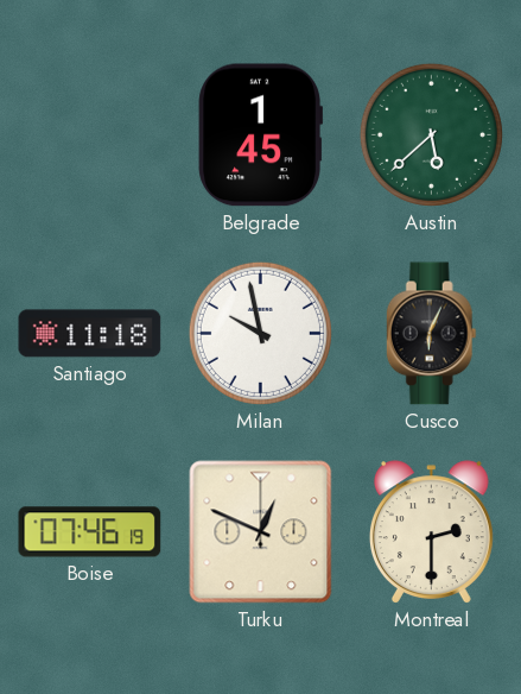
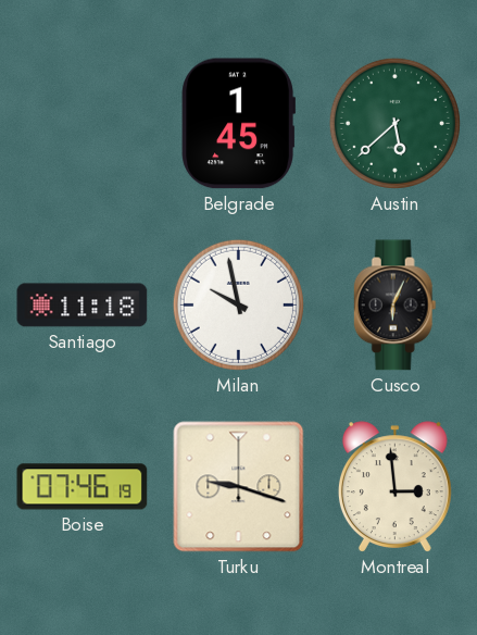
Turku: 12:49 -> 9:18 (239, 487)
Montreal: 2:30 -> 2:59 (394, 487)
